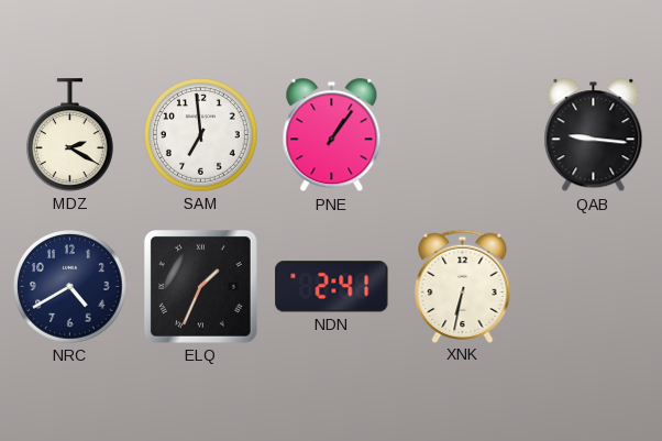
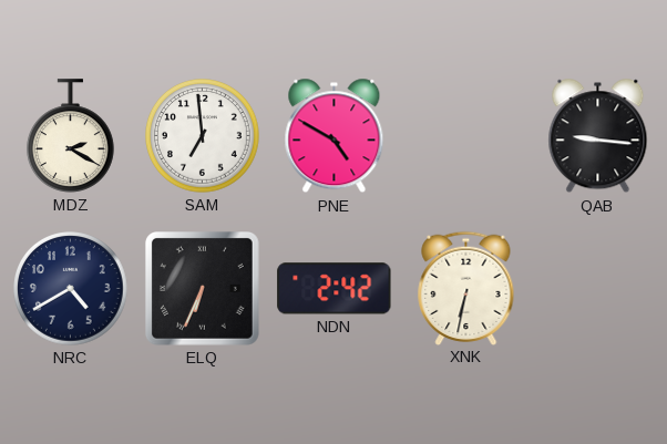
PNE: 1:06 -> 4:50 (335, 136)
ELQ: 1:34 -> 6:34 (203, 289)
NDN: 2:41 -> 2:42 (335, 289)
